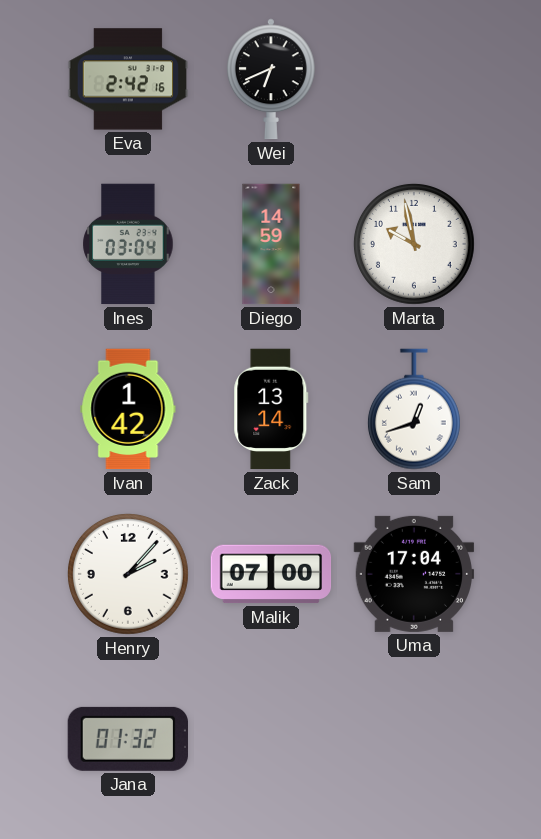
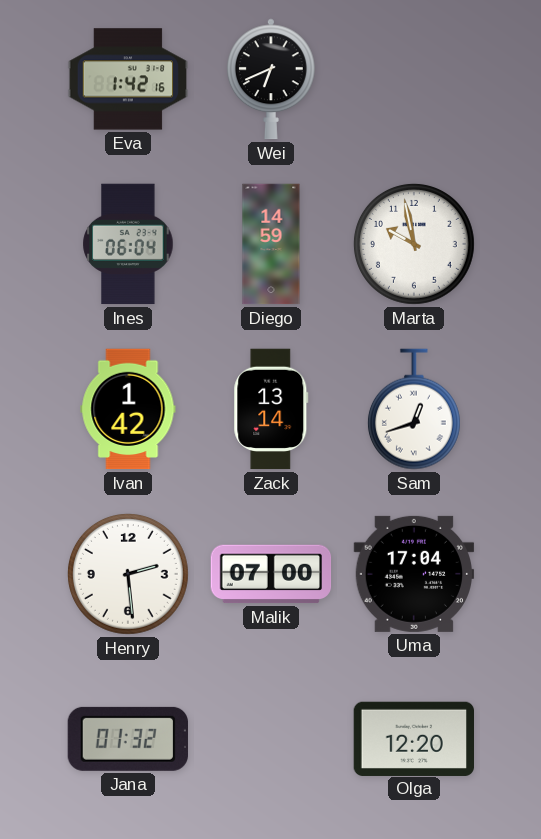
Eva: 2:42 -> 1:42 (128, 79)
Ines: 03:04 -> 06:04 (128, 244)
Henry: 2:07 -> 2:29 (128, 574)
Olga: none -> 12:20 (413, 738)
